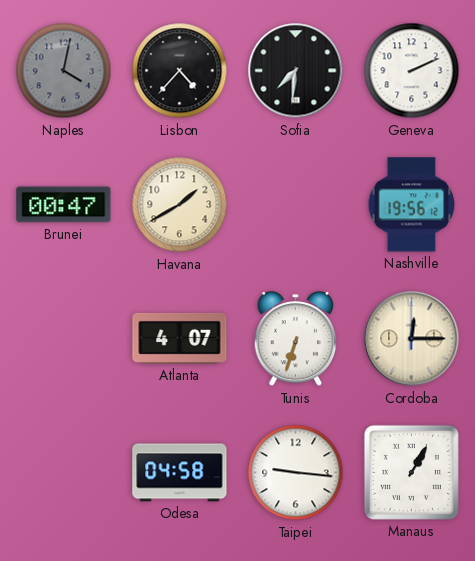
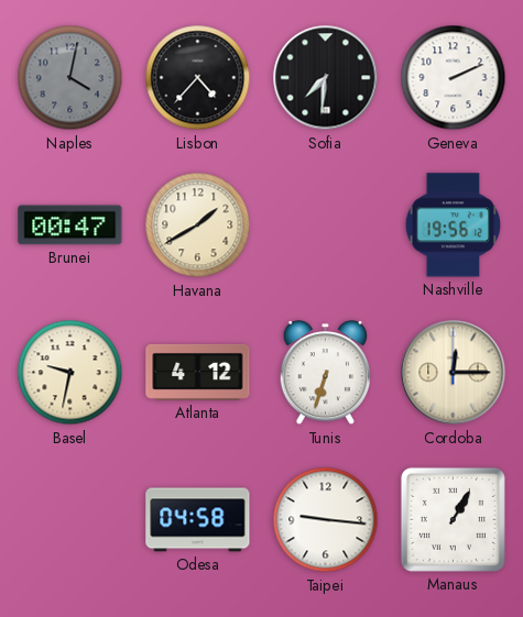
Basel: none -> 9:32 (70, 373)
Atlanta: 4:07 -> 4:12 (198, 372)
